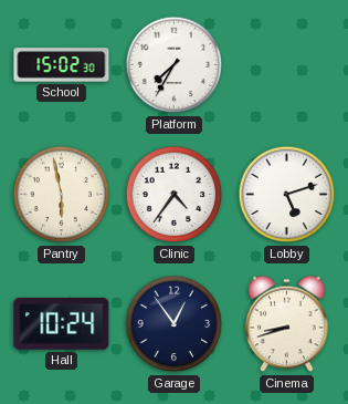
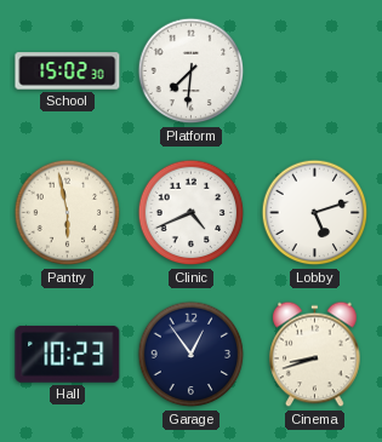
Platform: 7:35 -> 7:31 (192, 71)
Clinic: 4:36 -> 4:41 (192, 213)
Hall: 10:24 -> 10:23 (68, 354)
